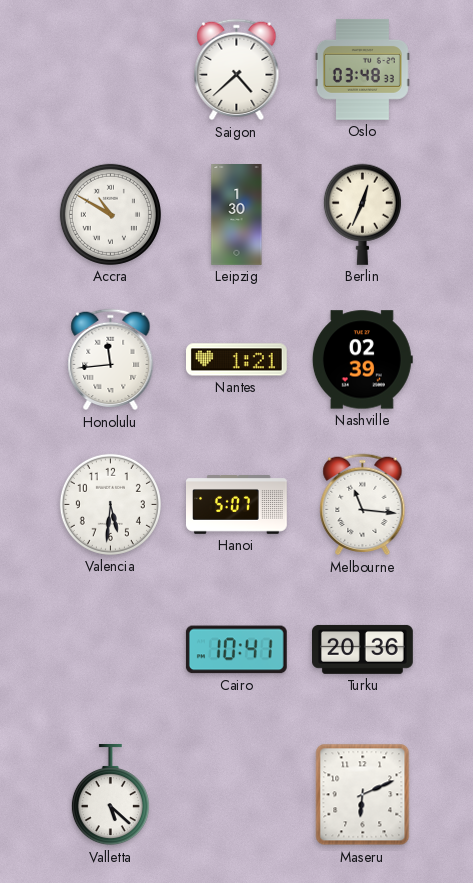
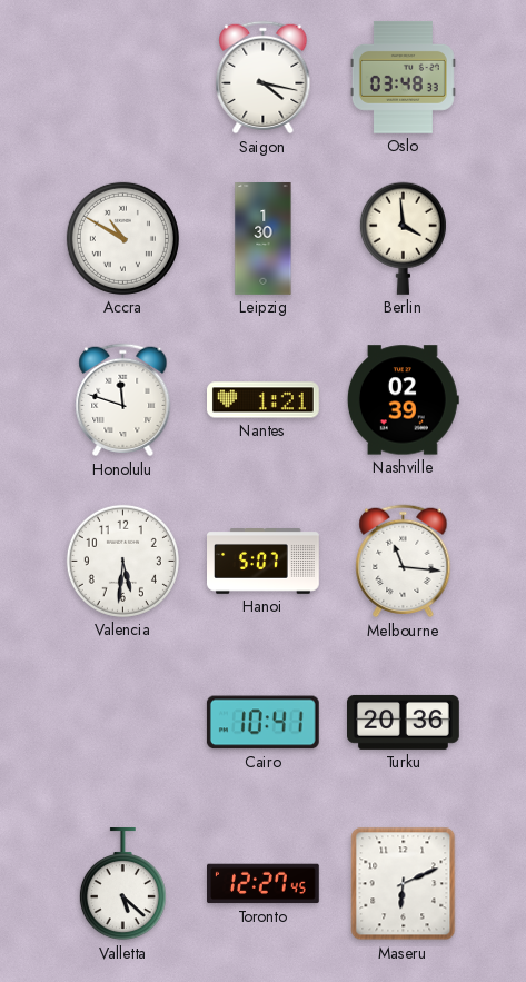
Saigon: 4:38 -> 4:17 (264, 78)
Berlin: 12:34 -> 3:59 (403, 238)
Honolulu: 11:44 -> 11:48 (123, 400)
Toronto: none -> 12:27 (264, 884)
